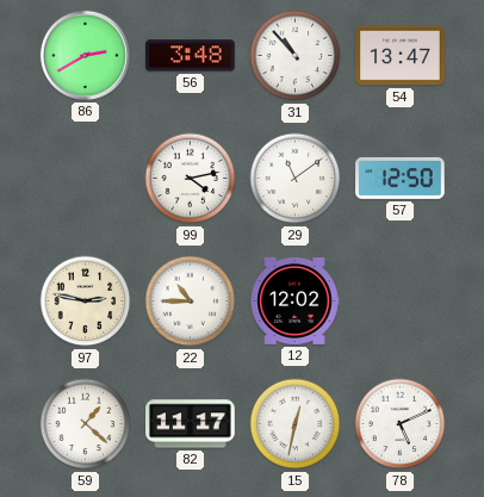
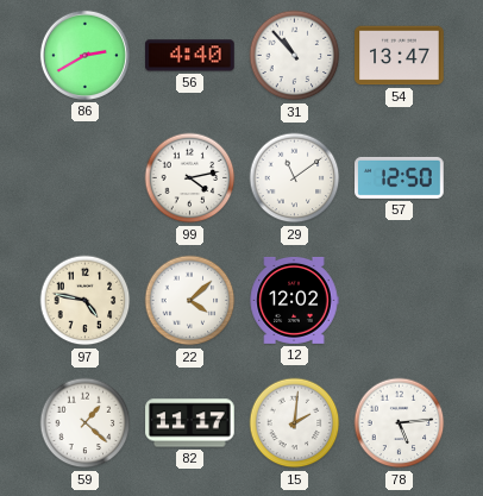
56: 3:48 -> 4:40 (190, 56)
97: 2:47 -> 4:47 (86, 301)
22: 10:45 -> 4:08 (190, 301)
15: 12:32 -> 2:01 (295, 423)
78: 5:11 -> 5:14 (400, 423)
